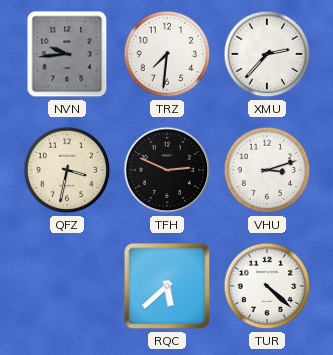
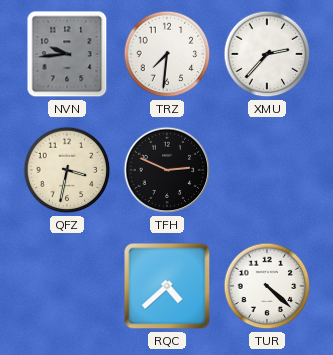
VHU: 3:12 -> none (267, 170)
RQC: 5:38 -> 4:38 (167, 286)
